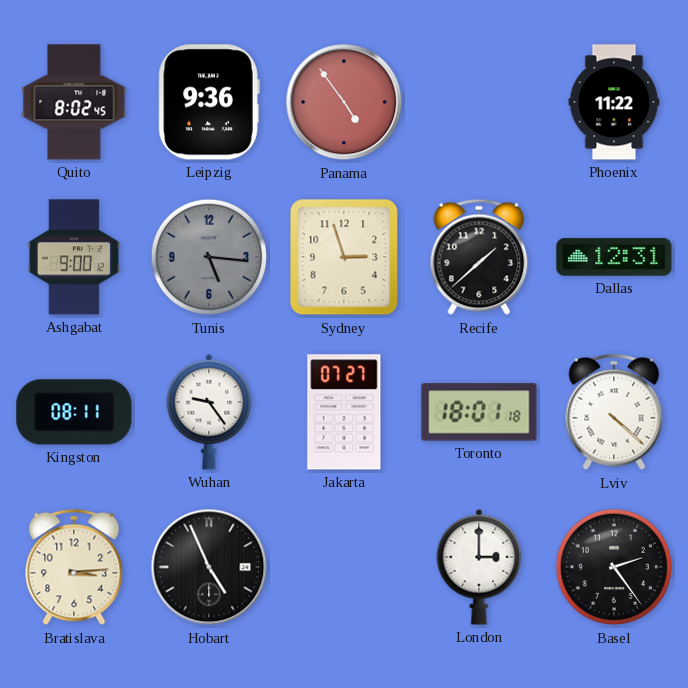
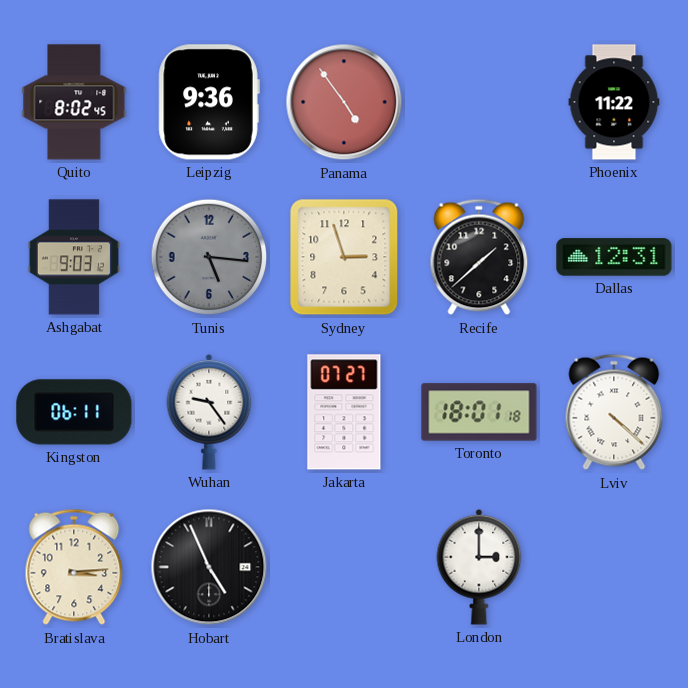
Ashgabat: 9:00 -> 9:03 (74, 257)
Kingston: 08:11 -> 06:11 (74, 412)
Basel: 2:24 -> none (614, 567)
